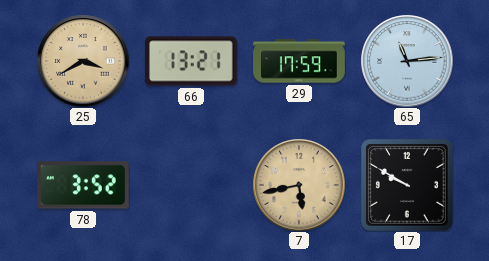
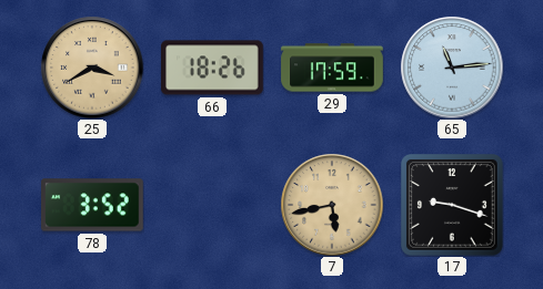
66: 13:21 -> 18:26 (212, 68)
17: 9:50 -> 9:18 (453, 206)
